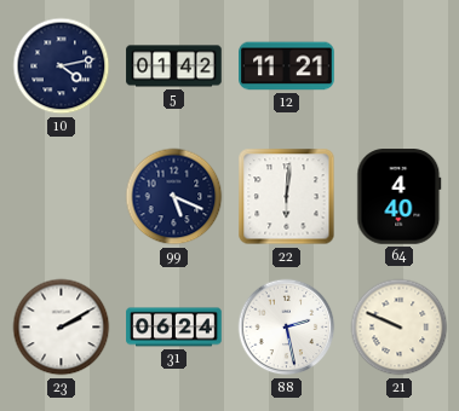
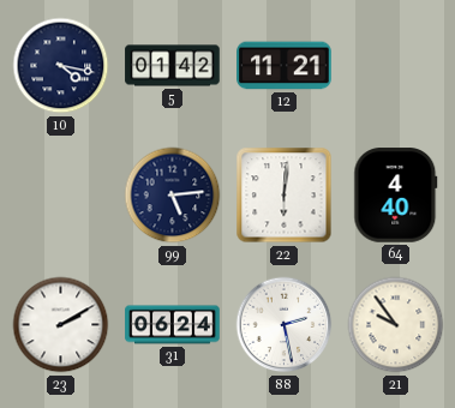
10: 4:13 -> 4:17 (61, 66)
99: 5:19 -> 5:14 (173, 196)
21: 9:49 -> 9:54 (396, 325)
